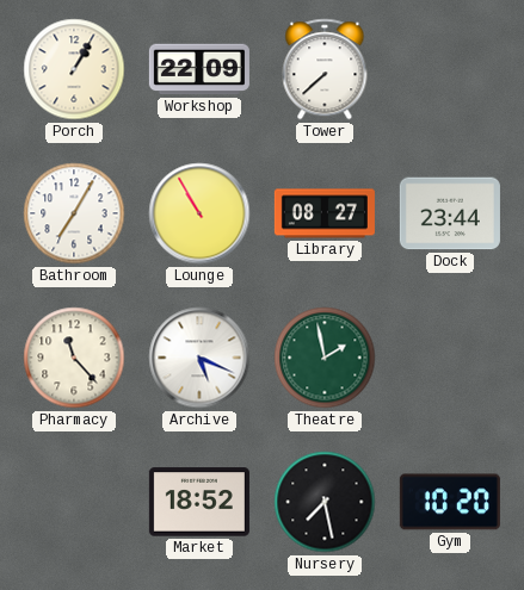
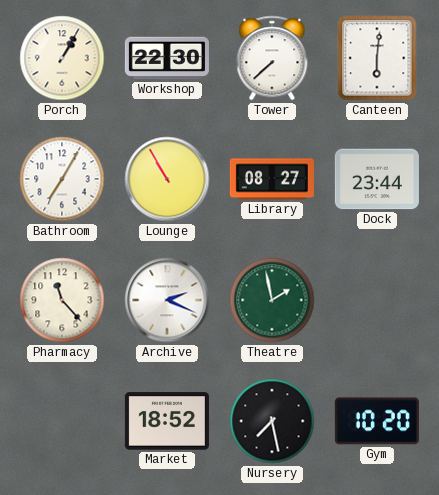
Workshop: 22:09 -> 22:30 (167, 58)
Canteen: none -> 6:01 (377, 58)
Archive: 5:19 -> 2:19 (167, 300)
